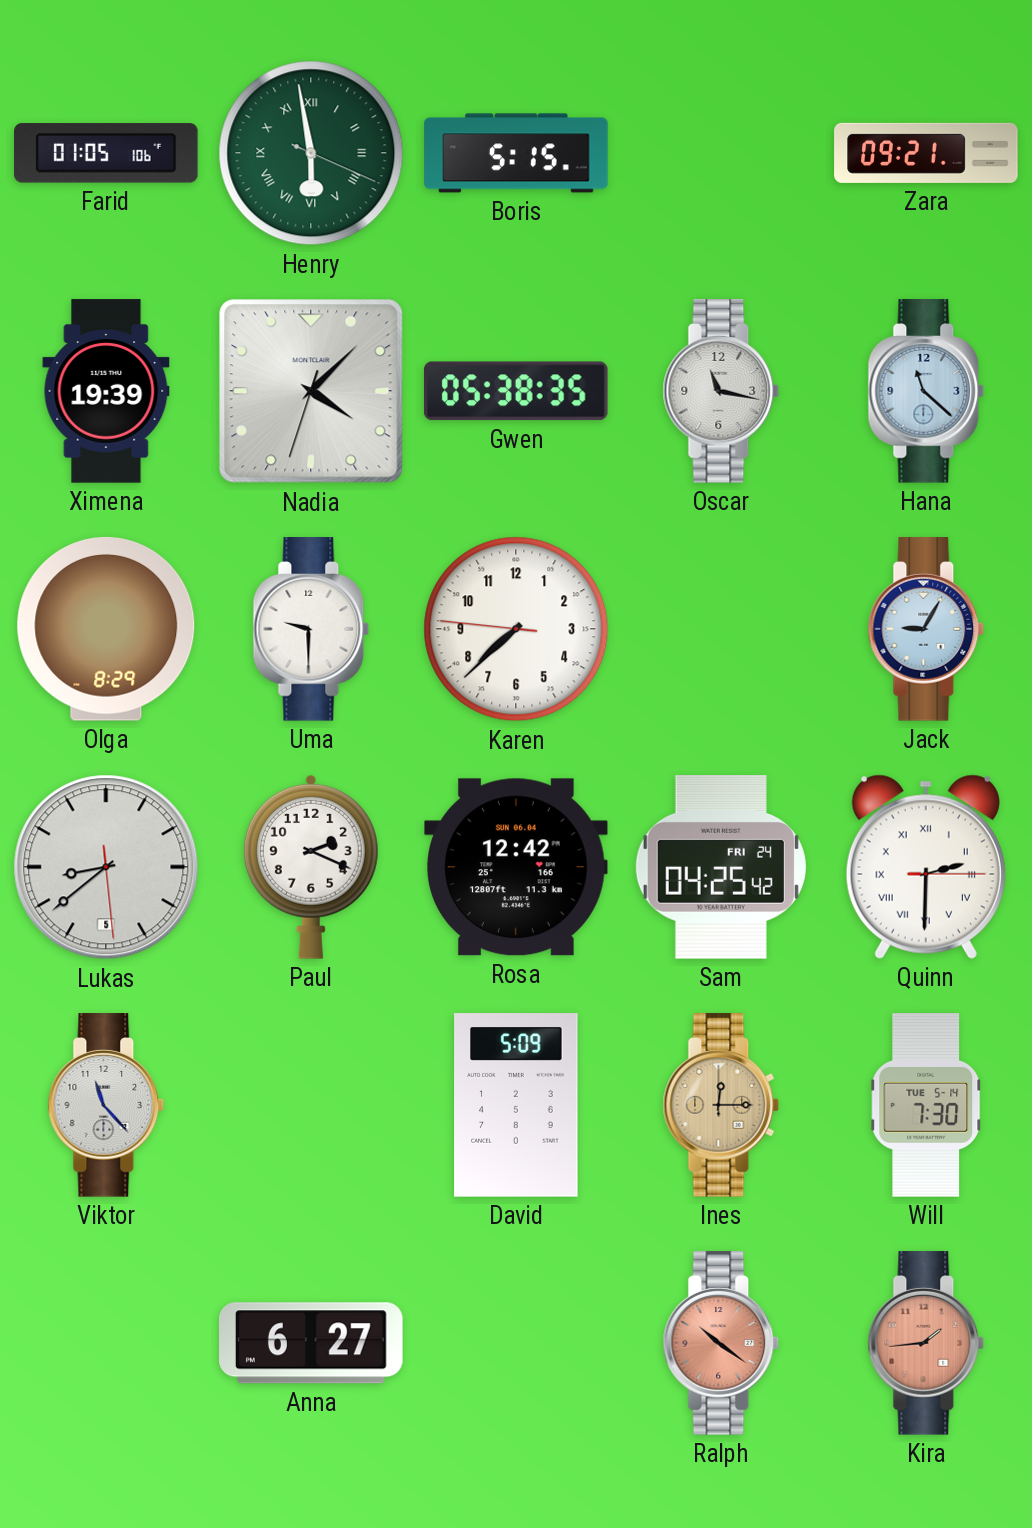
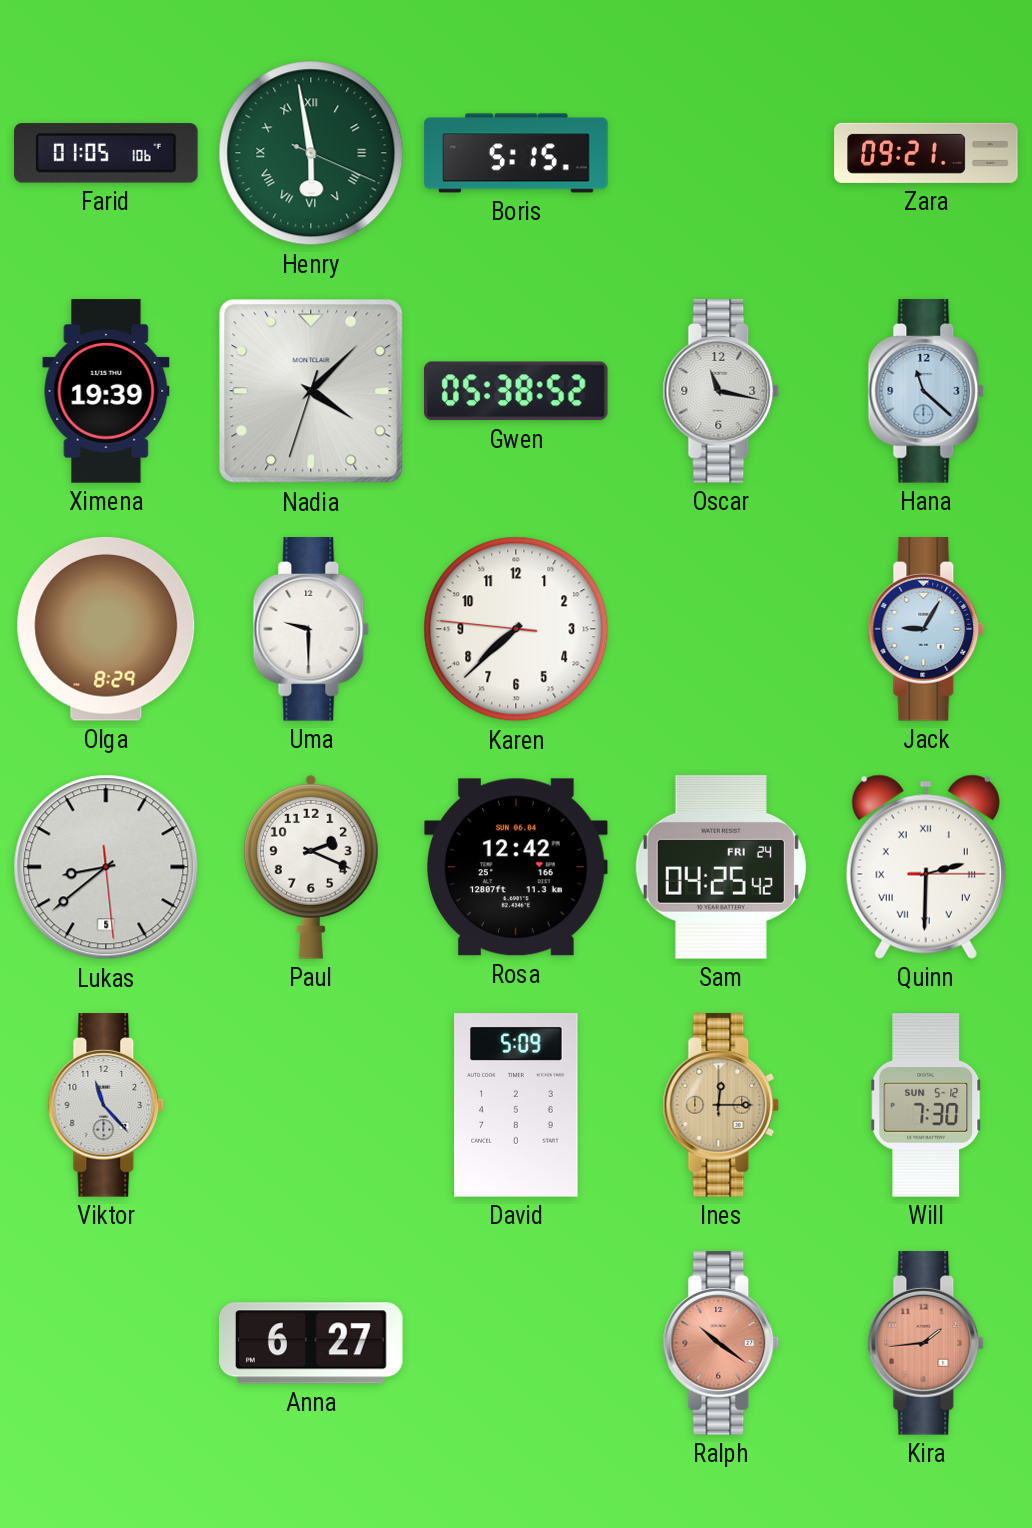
Gwen: 05:38:35 -> 05:38:52 (516, 391)
Will date: TUE 5-14 -> SUN 5-12 (927, 1105)
